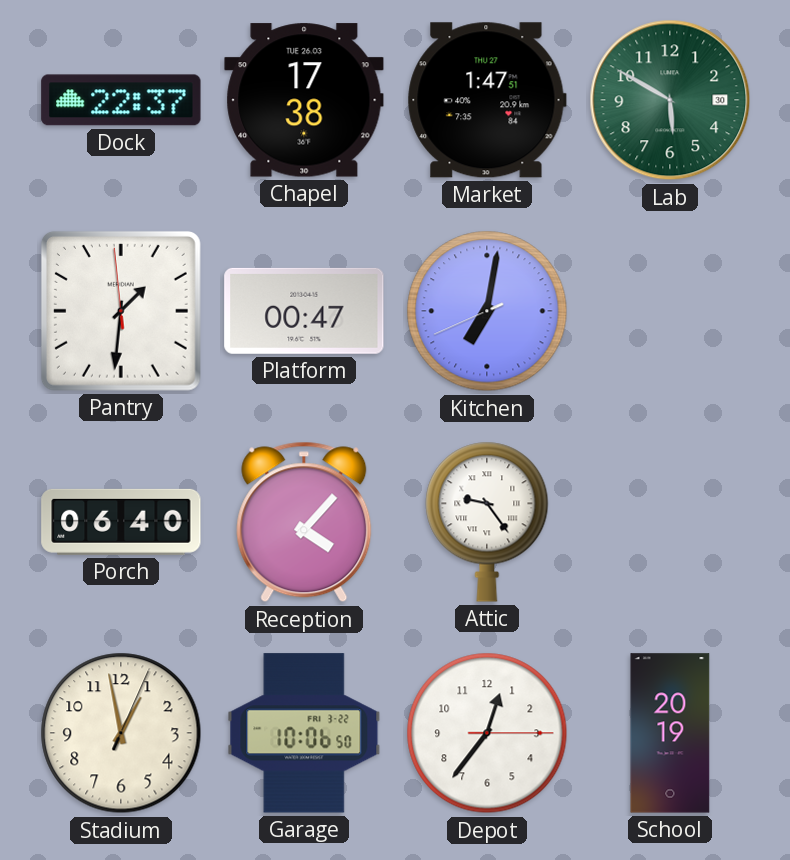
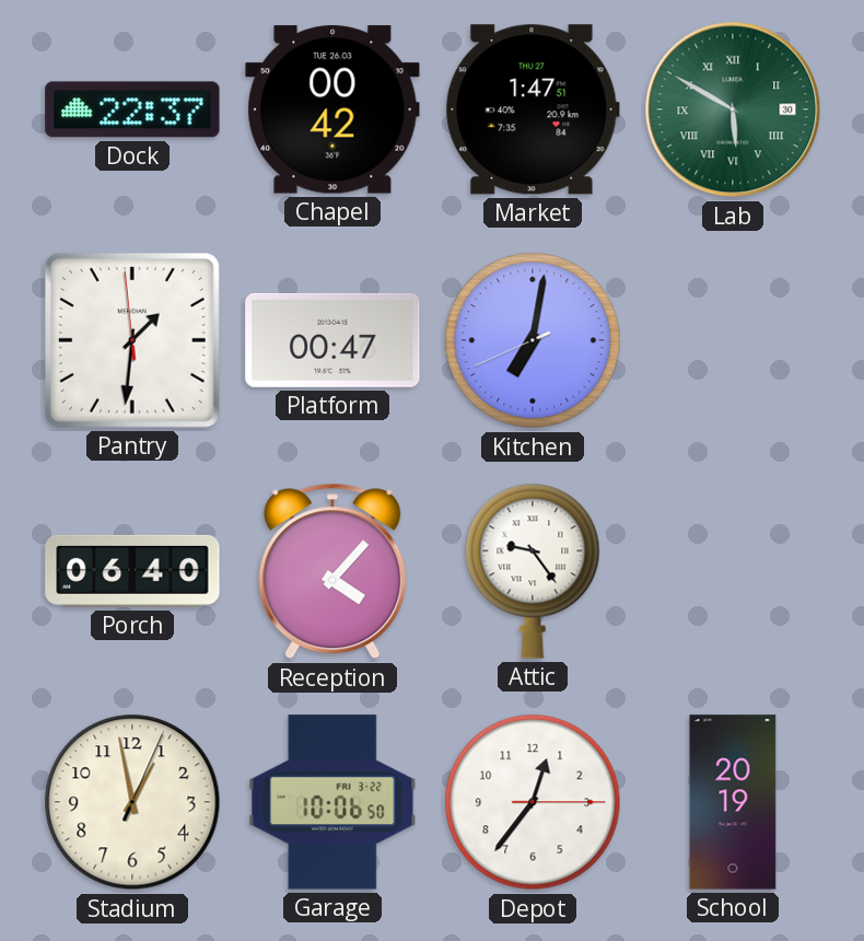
Chapel: 17:38 -> 00:42 (332, 109)
Lab numerals: Arabic -> Roman (733, 109)
